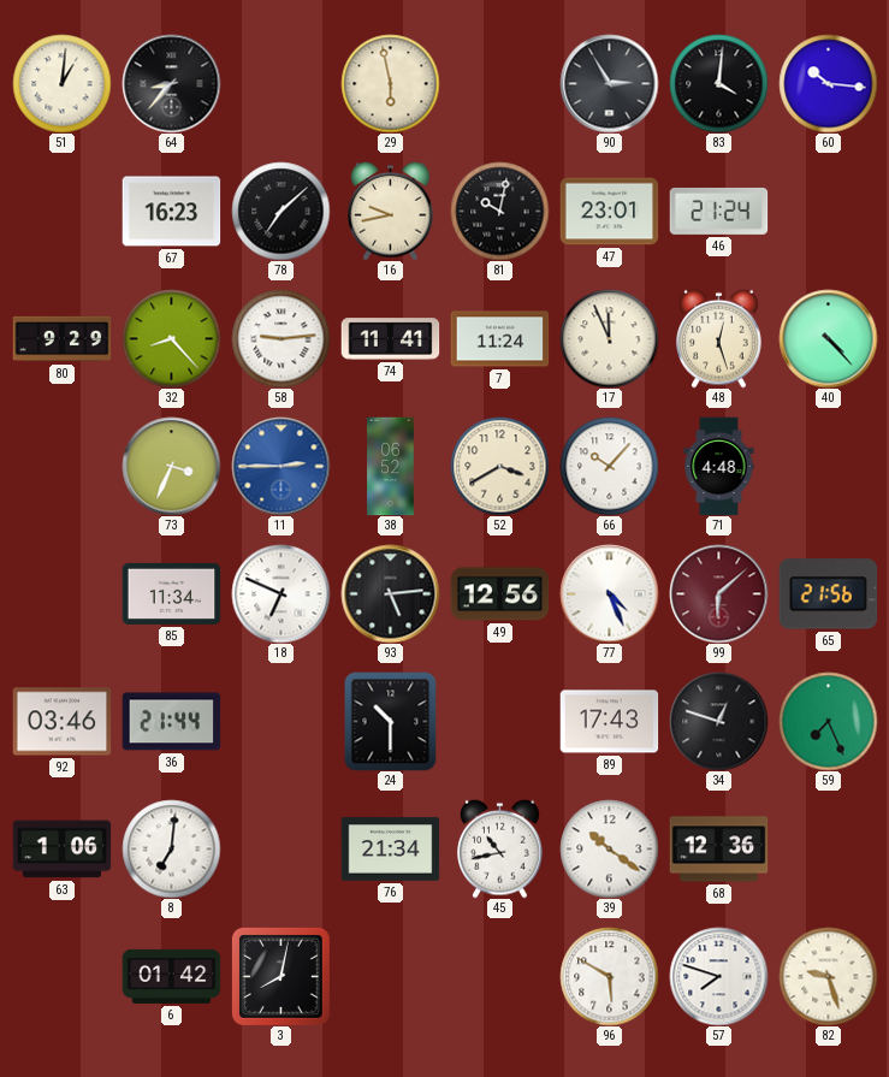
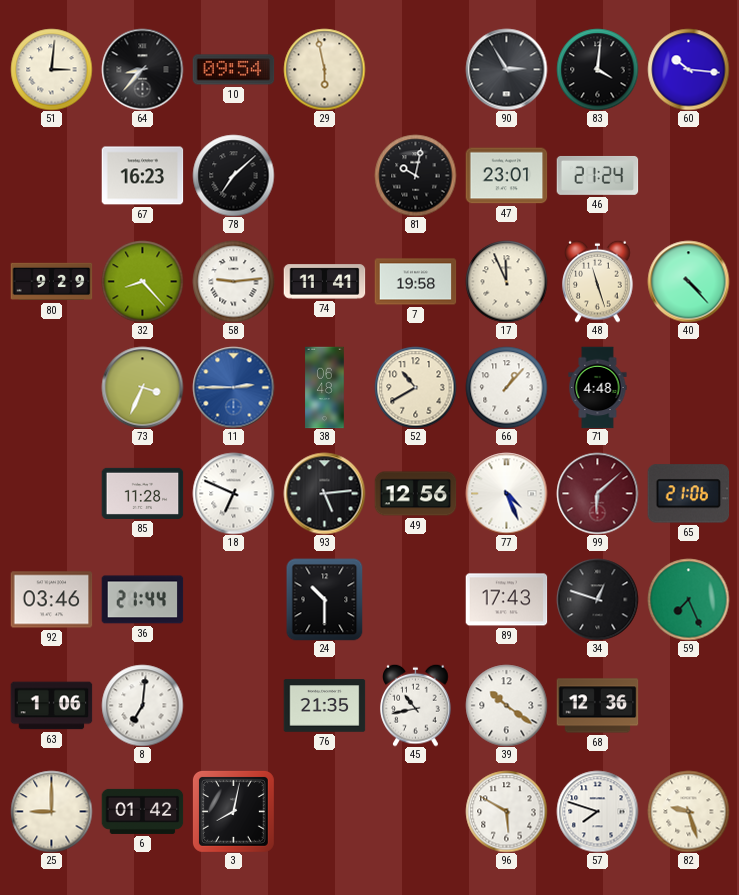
51: 1:01 -> 3:01 (51, 69)
10: none -> 09:54 (233, 70)
16: 9:43 -> none (391, 211)
7: 11:24 -> 19:58 (415, 282)
48: 12:27 -> 11:27 (598, 281)
38: 06:52 -> 06:48 (325, 387)
52: 3:40 -> 10:40 (415, 387)
66: 10:07 -> 1:07 (506, 387)
85: 11:34 -> 11:28 (142, 493)
65: 21:56 -> 21:06 (688, 494)
76: 21:34 -> 21:35 (324, 706)
25: none -> 9:00 (51, 811)
